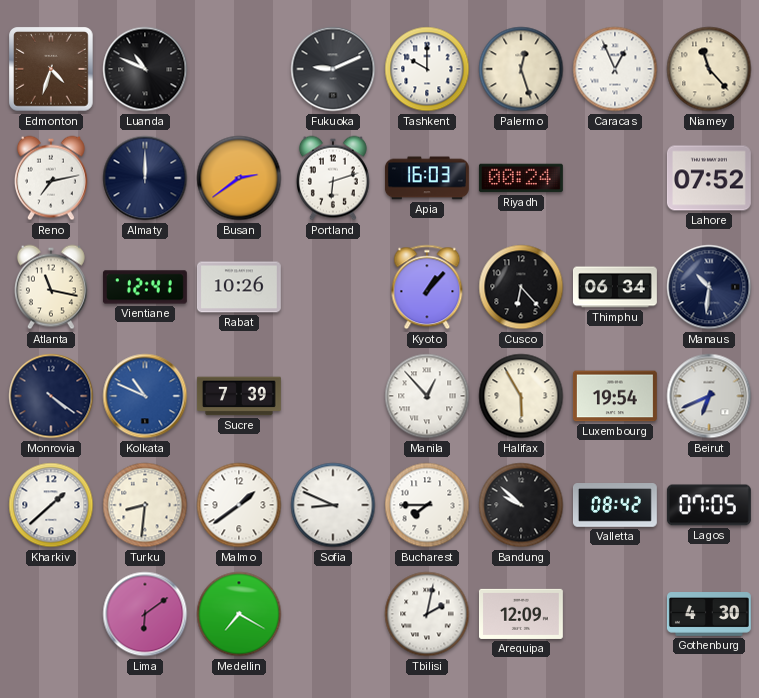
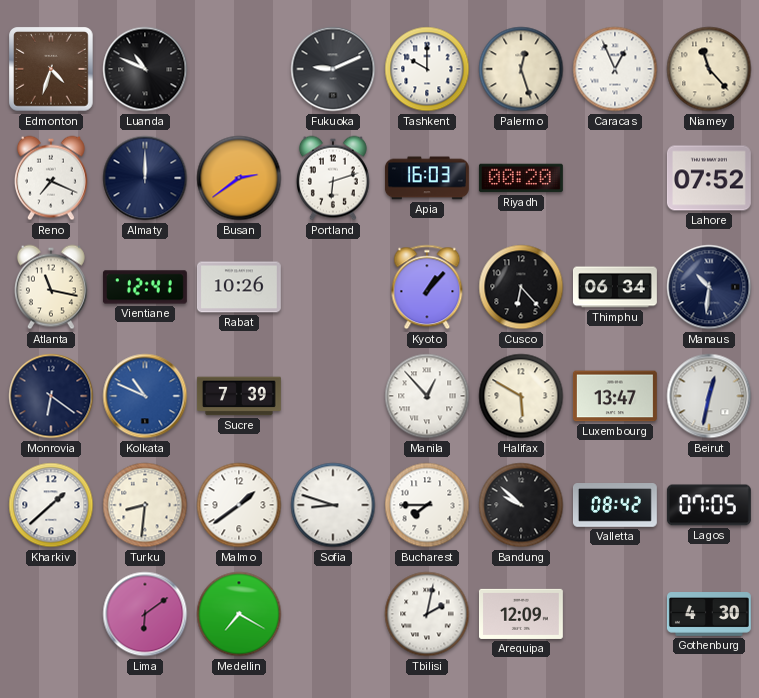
Reno: 7:13 -> 7:19 (51, 178)
Riyadh: 00:24 -> 00:20 (521, 178)
Monrovia: 4:21 -> 6:21 (51, 396)
Halifax: 5:55 -> 5:50 (521, 396)
Luxembourg: 19:54 -> 13:47 (615, 396)
Beirut: 6:41 -> 12:32 (709, 396)
Sofia: 8:49 -> 8:48 (333, 505)
